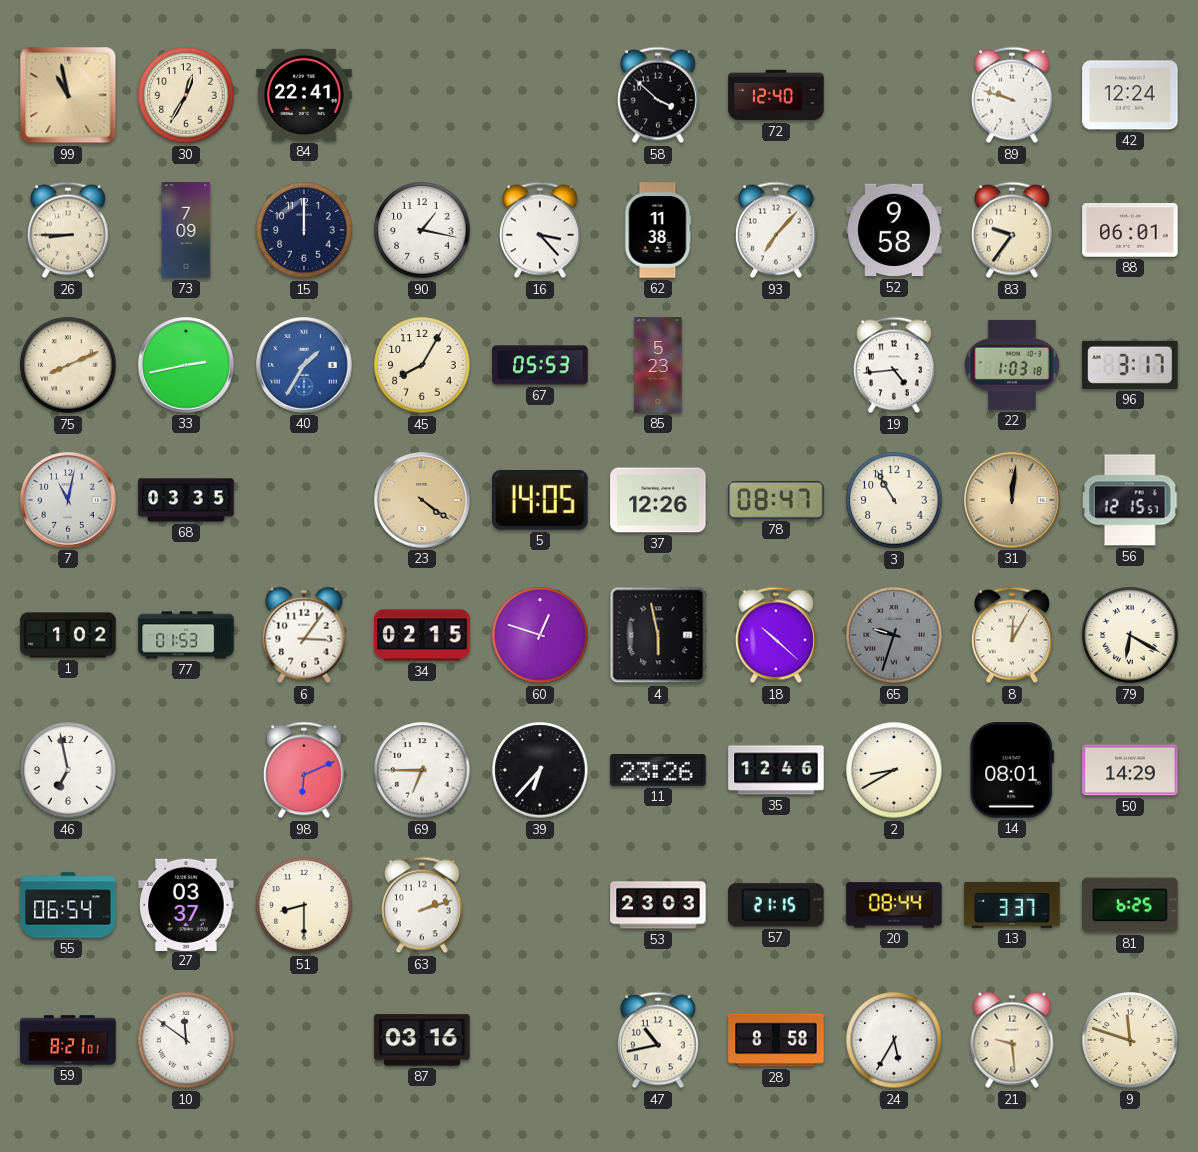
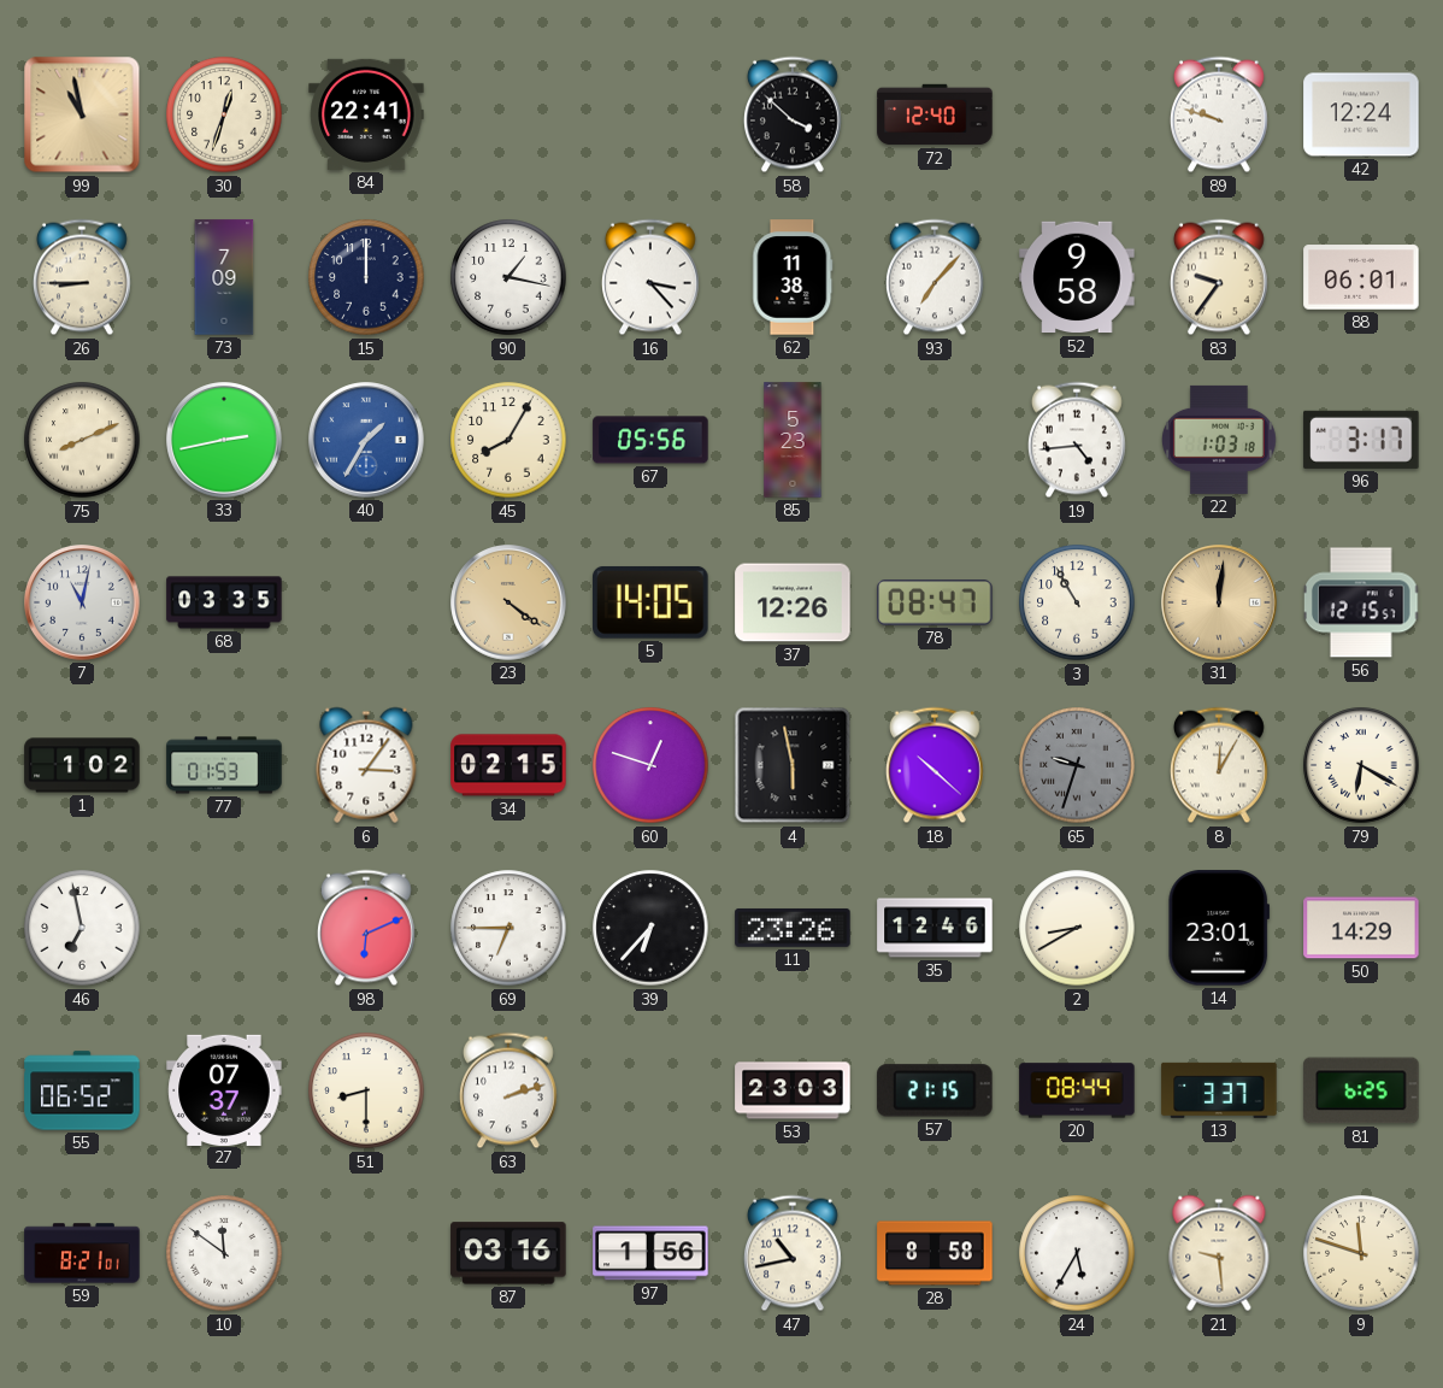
30: 12:35 -> 12:33 (224, 114)
67: 05:53 -> 05:56 (650, 440)
14: 08:01 -> 23:01 (1219, 928)
55: 06:54 -> 06:52 (82, 1090)
27: 03:37 -> 07:37 (224, 1089)
97: none -> 1:56 (650, 1253)
